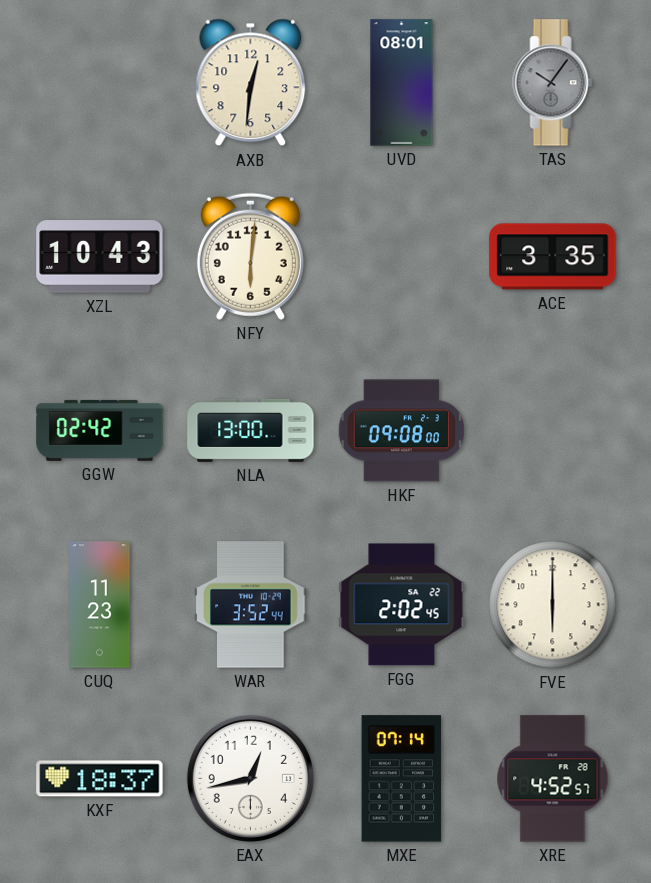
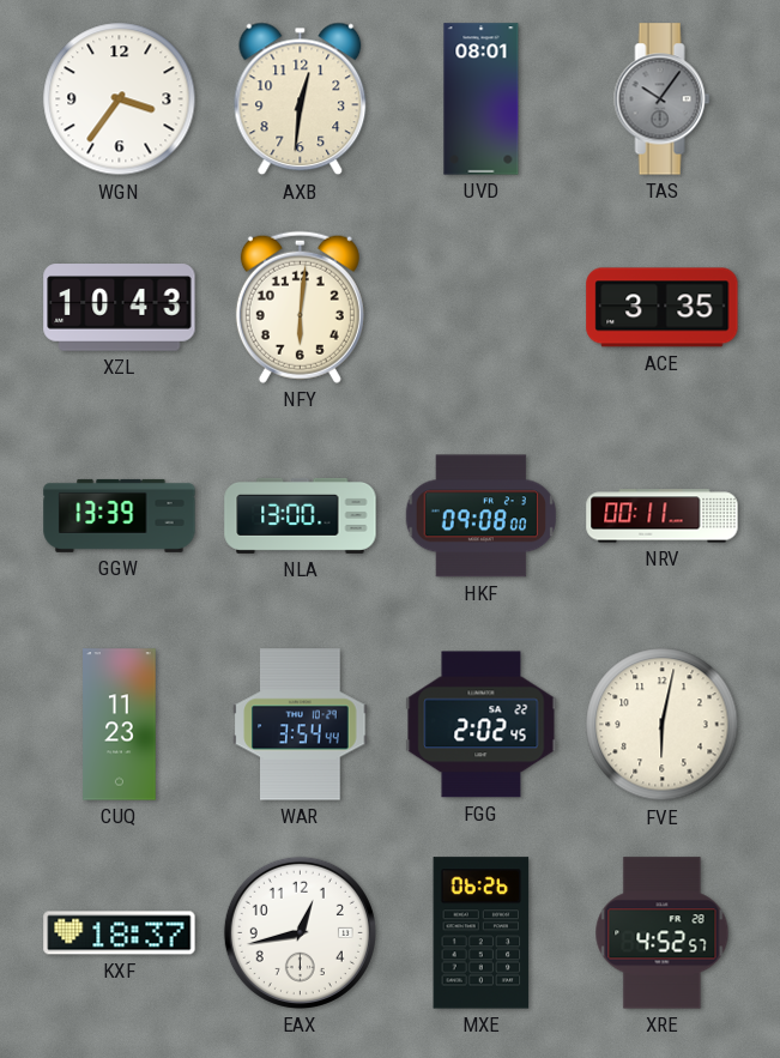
WGN: none -> 3:36 (120, 99)
GGW: 02:42 -> 13:39 (120, 515)
NRV: none -> 00:11 (663, 516)
WAR: 3:52 -> 3:54 (301, 725)
FVE: 6:00 -> 6:02 (663, 725)
MXE: 07:14 -> 06:26 (482, 933)
